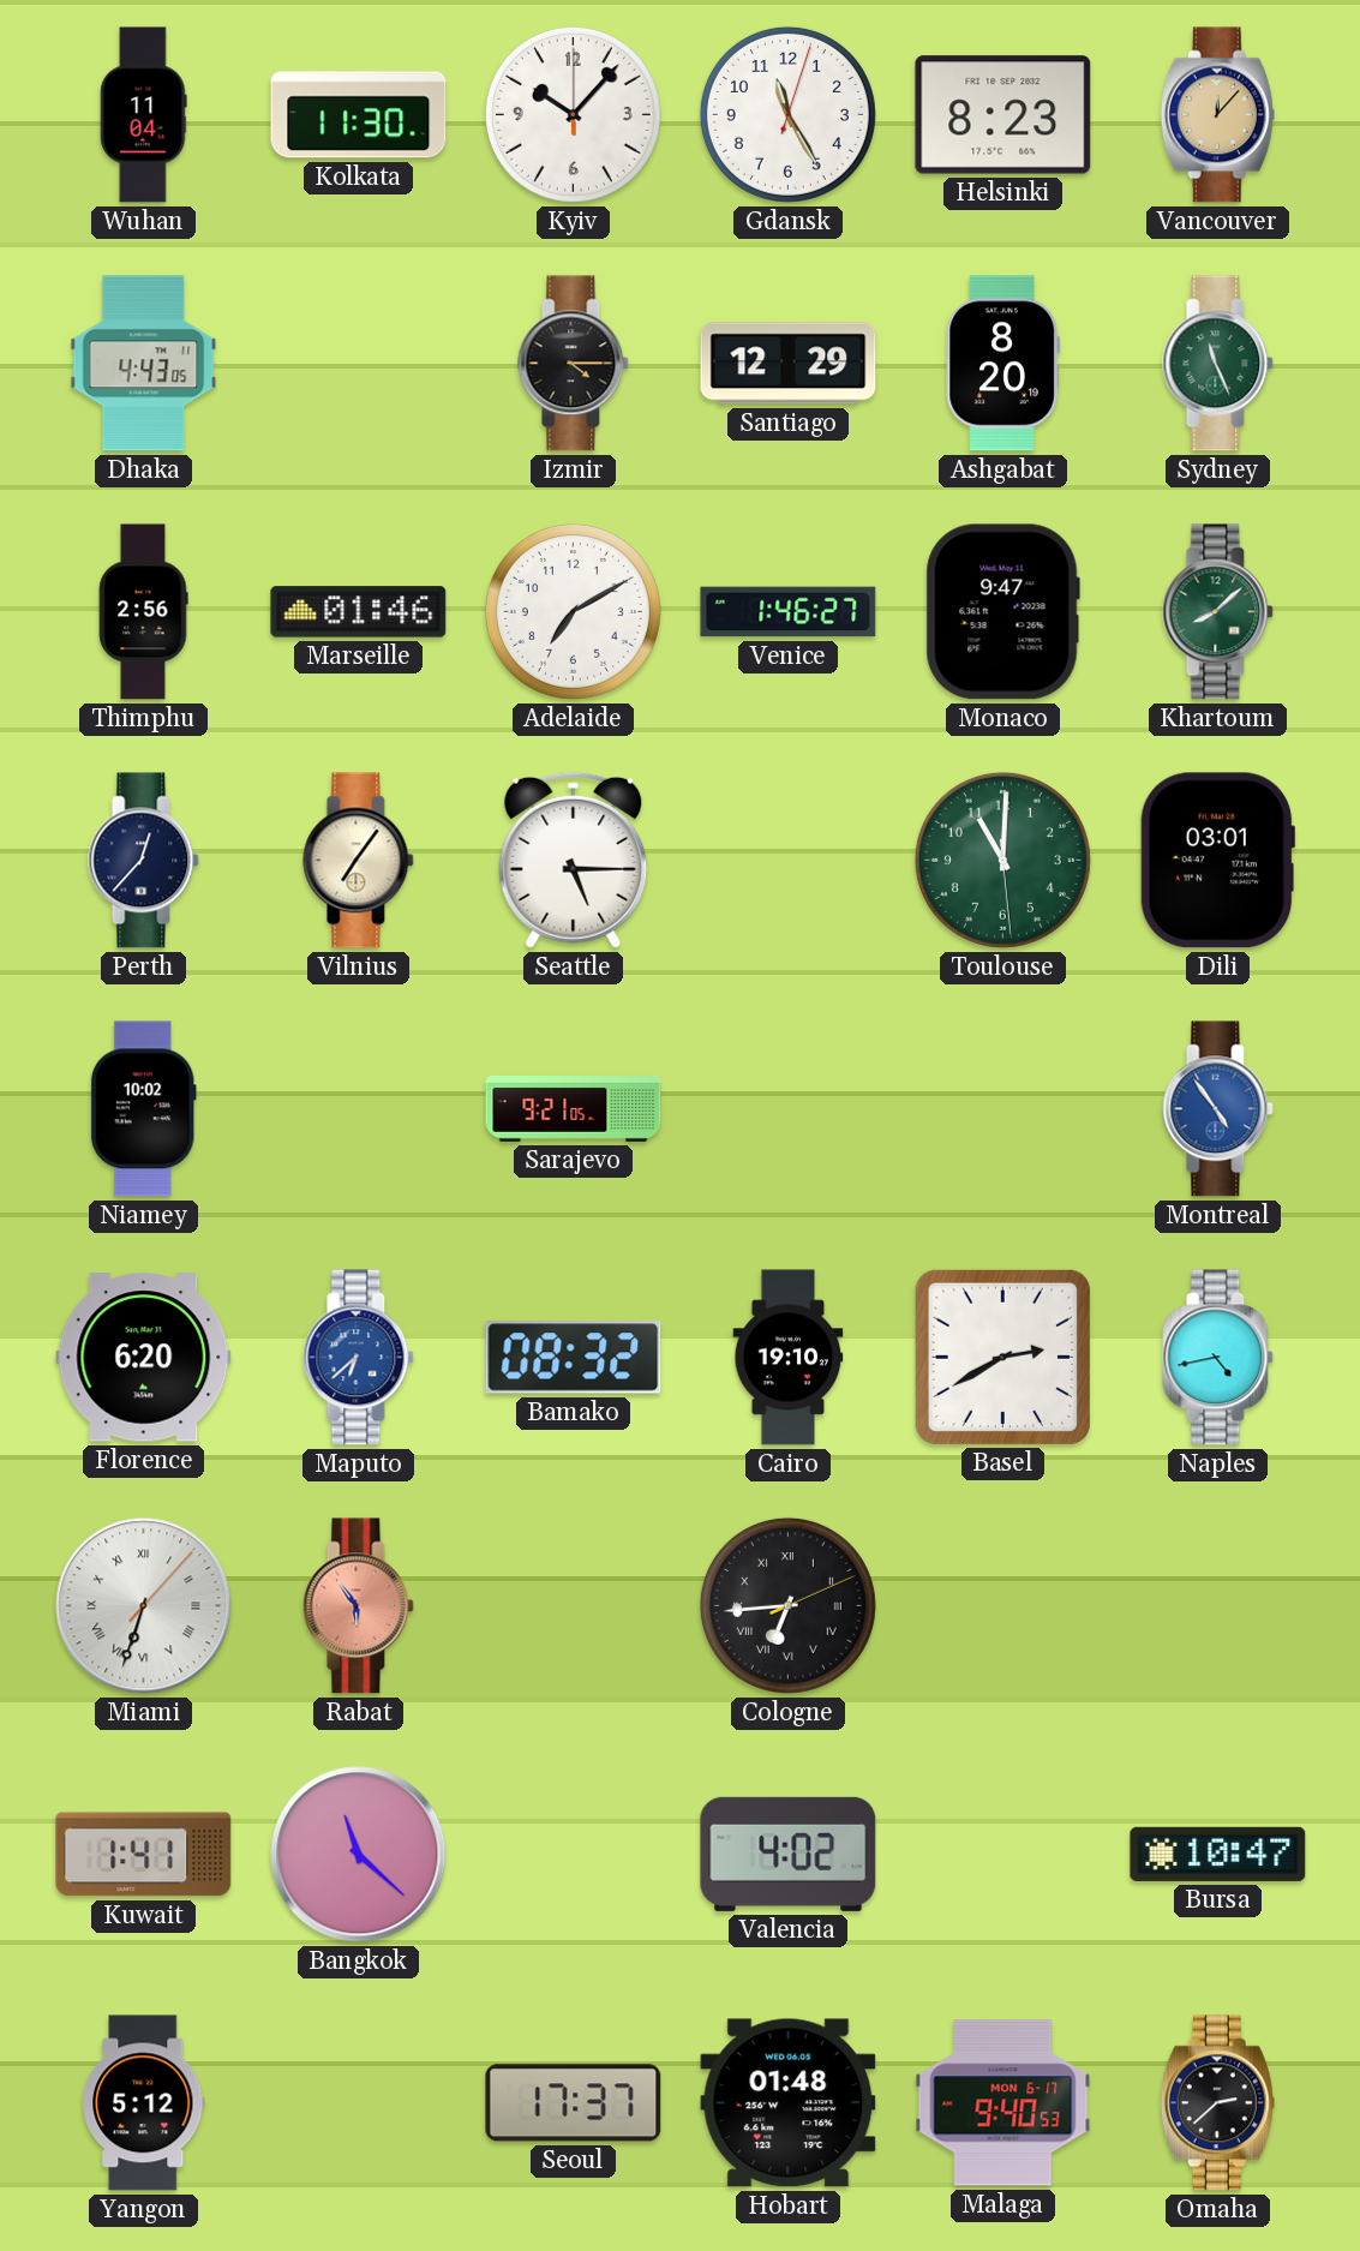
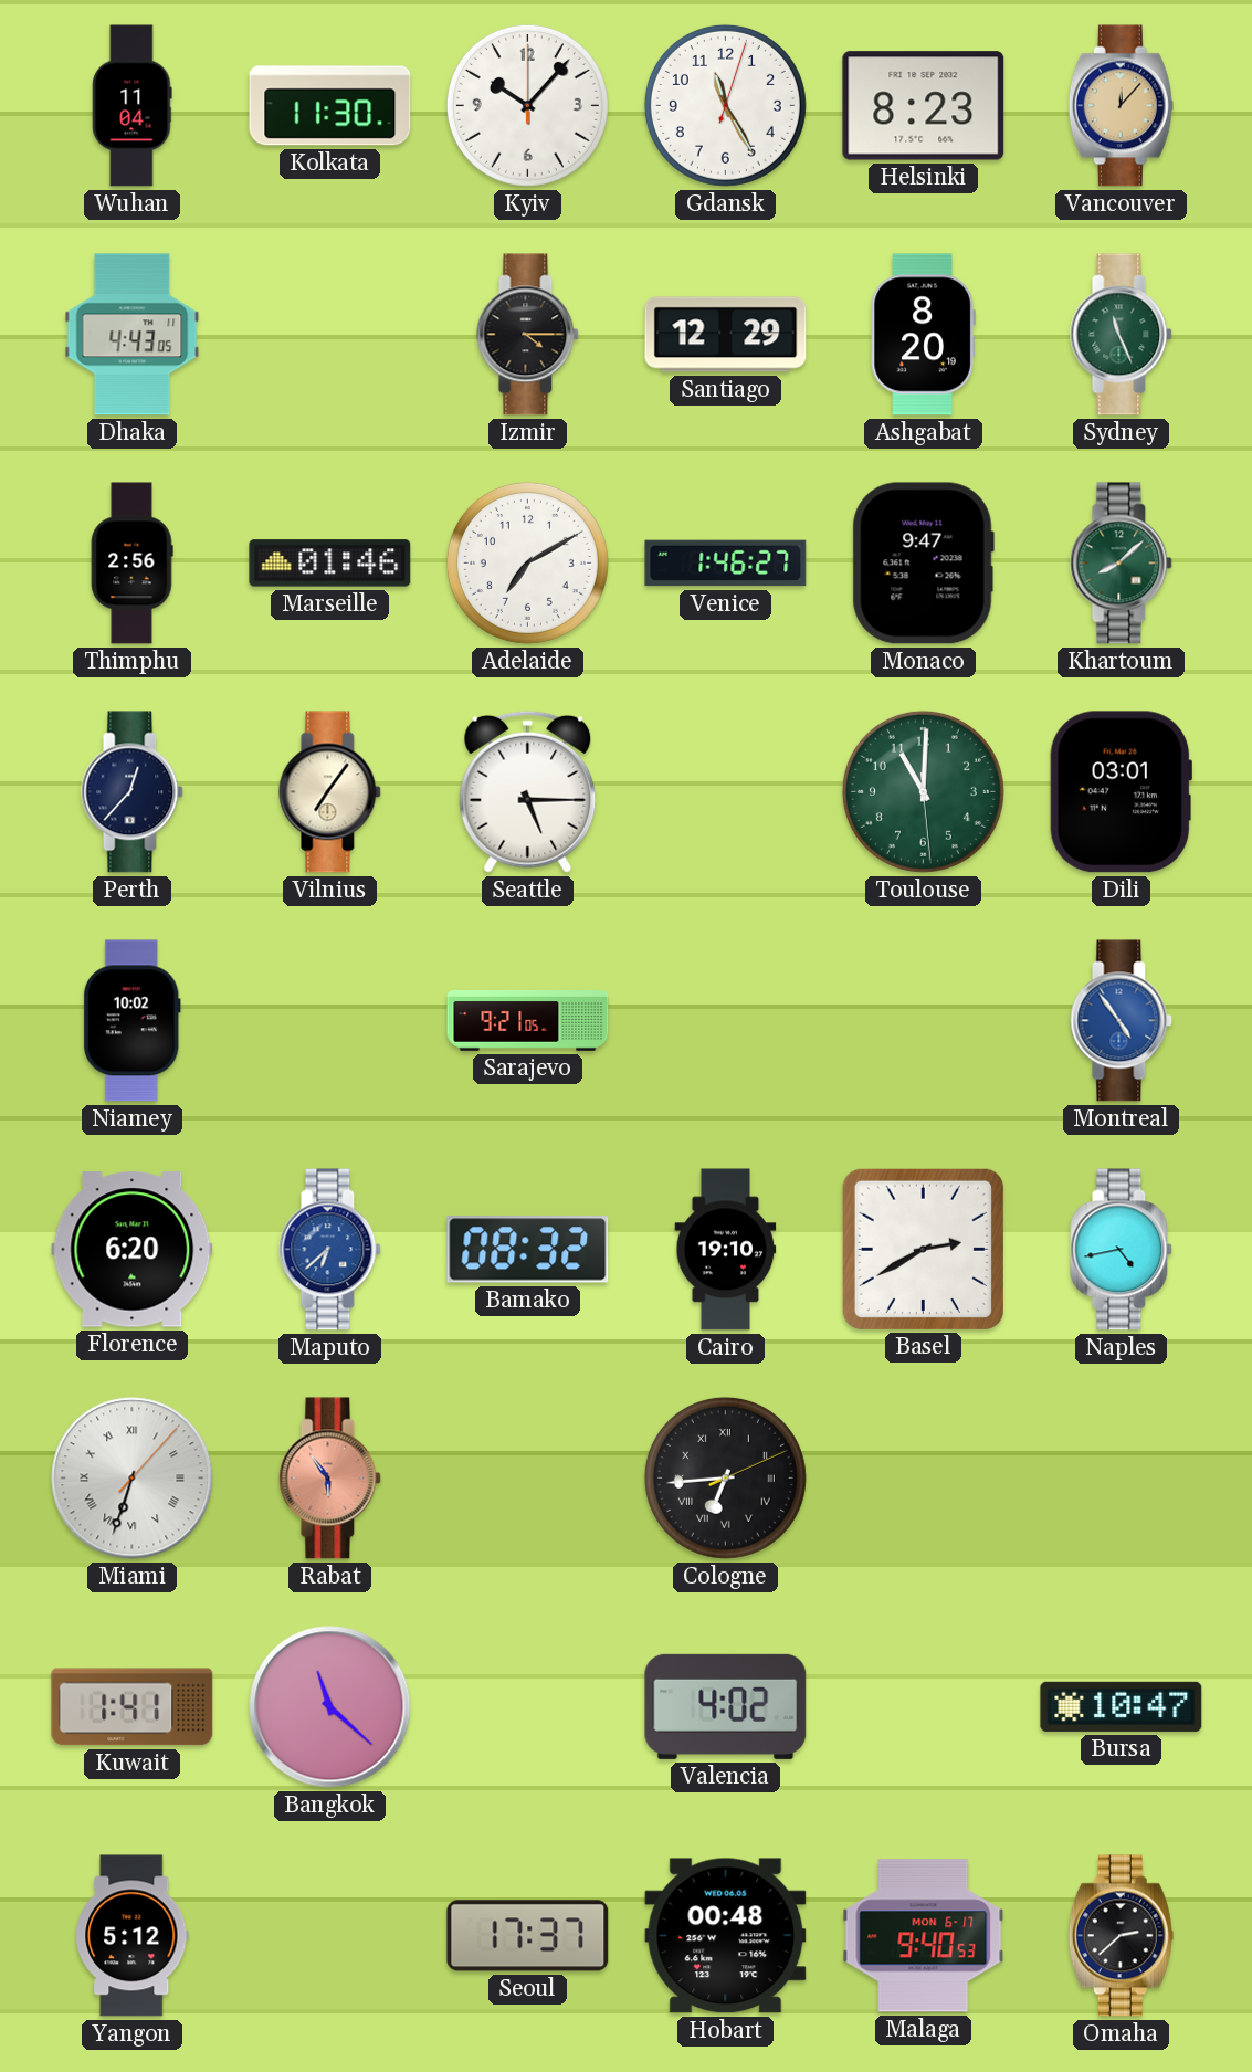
Hobart: 01:48 -> 00:48 (726, 1936)
